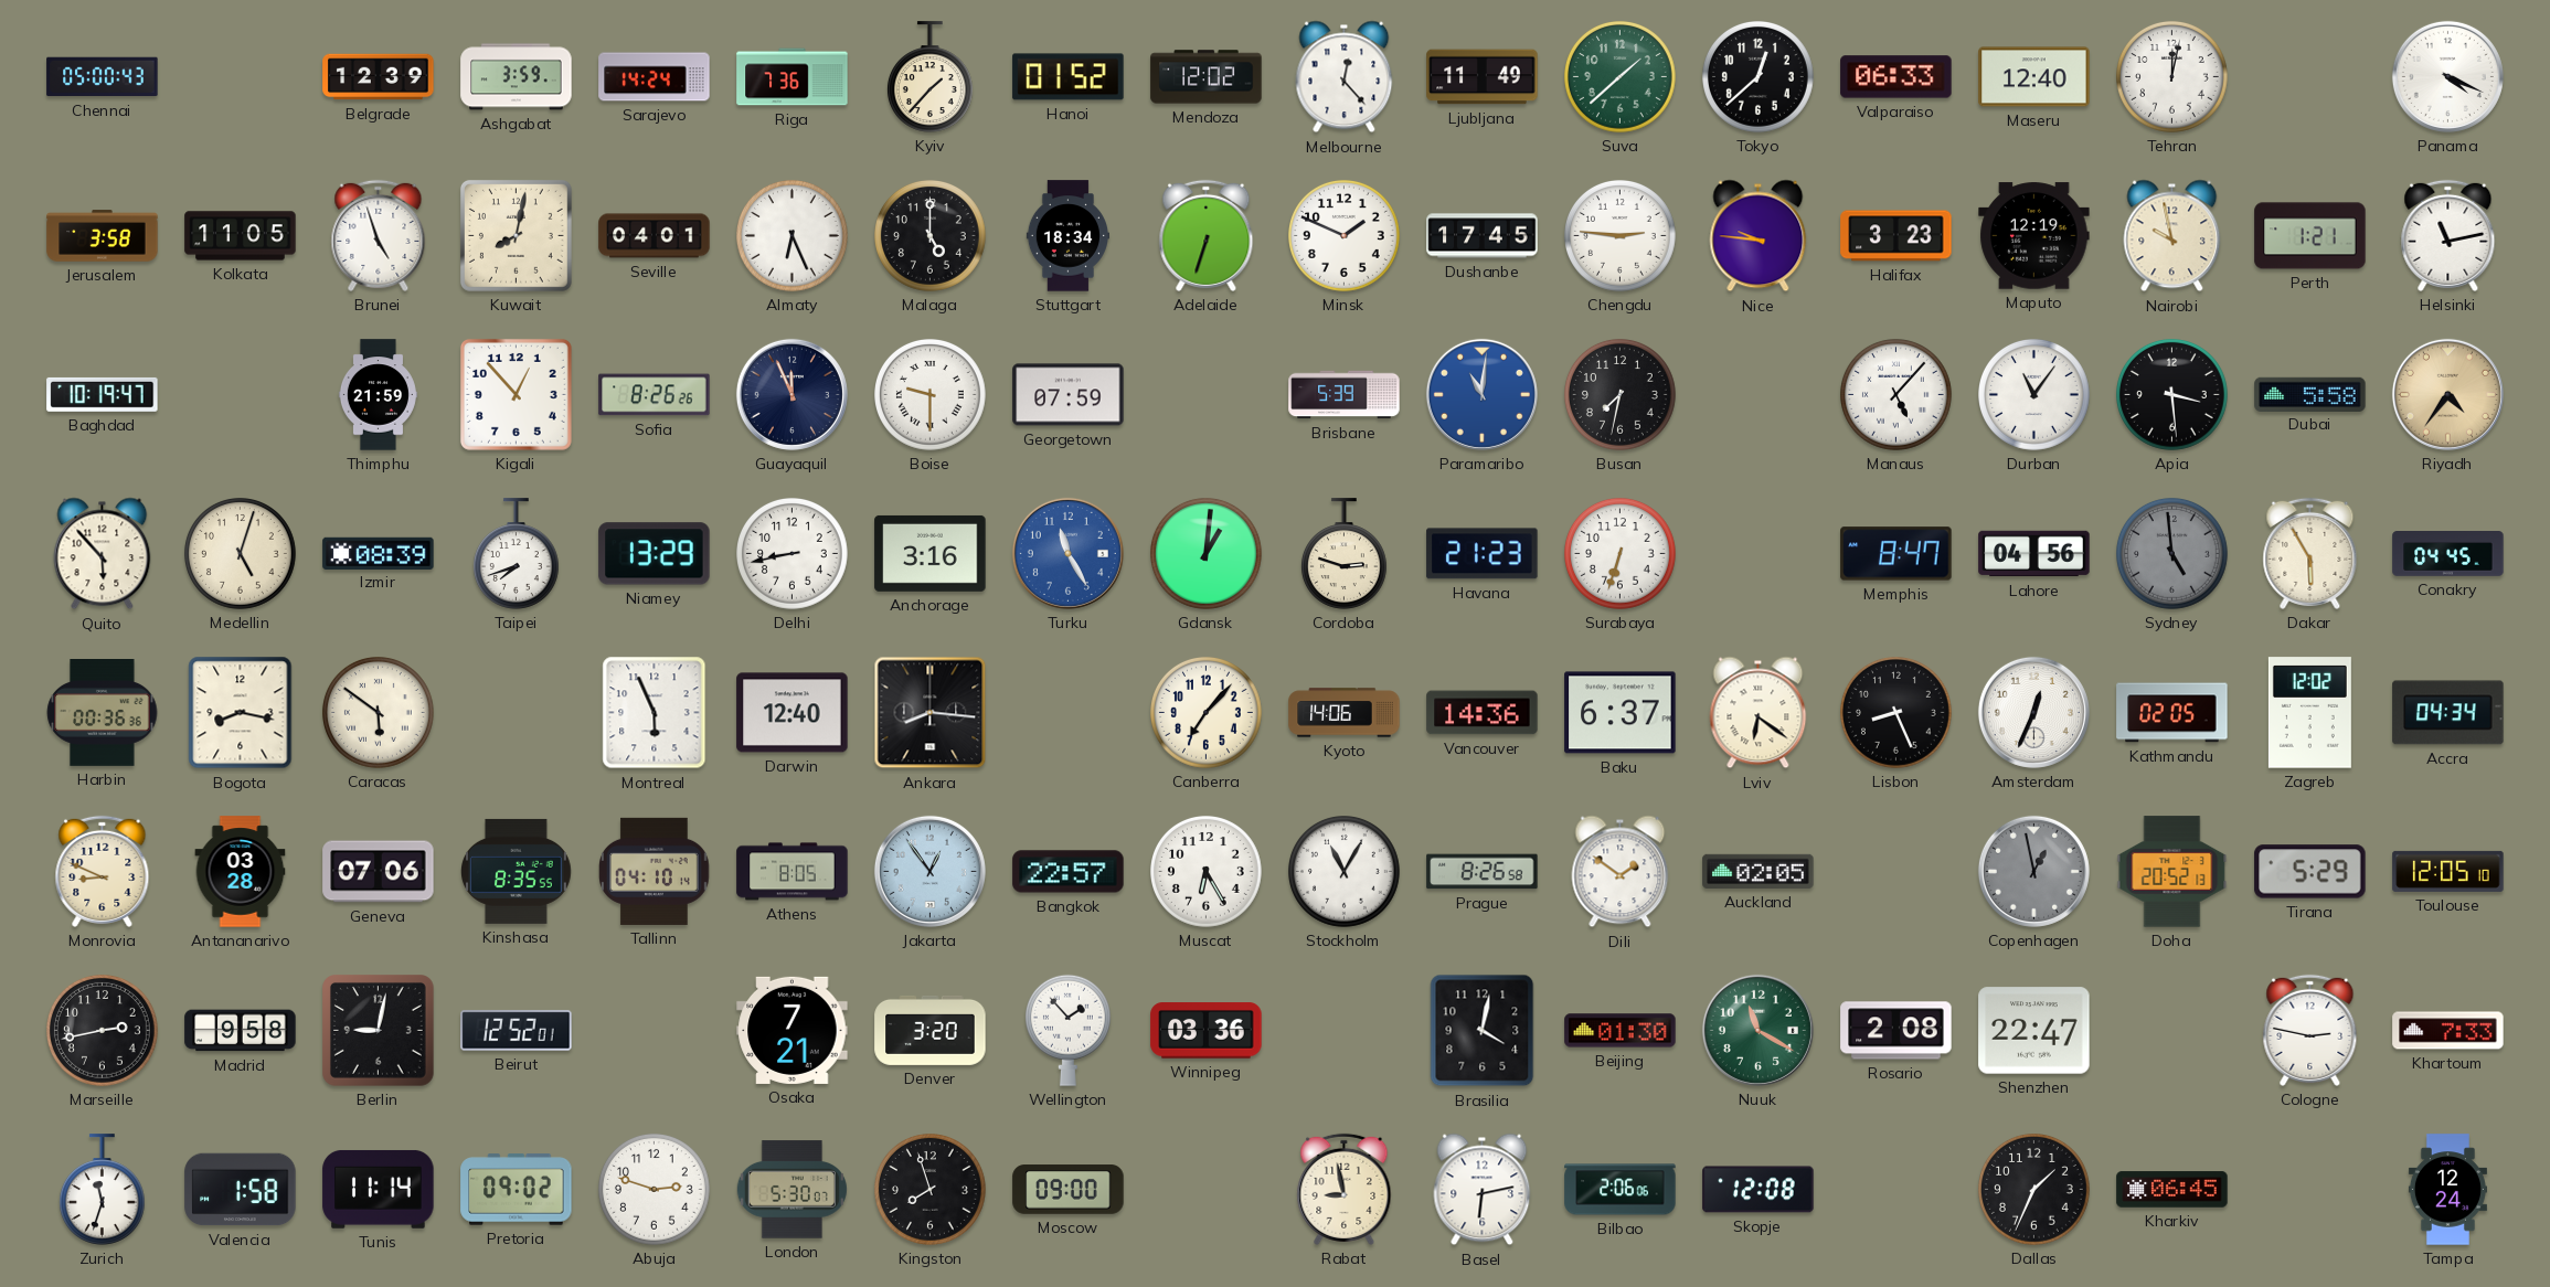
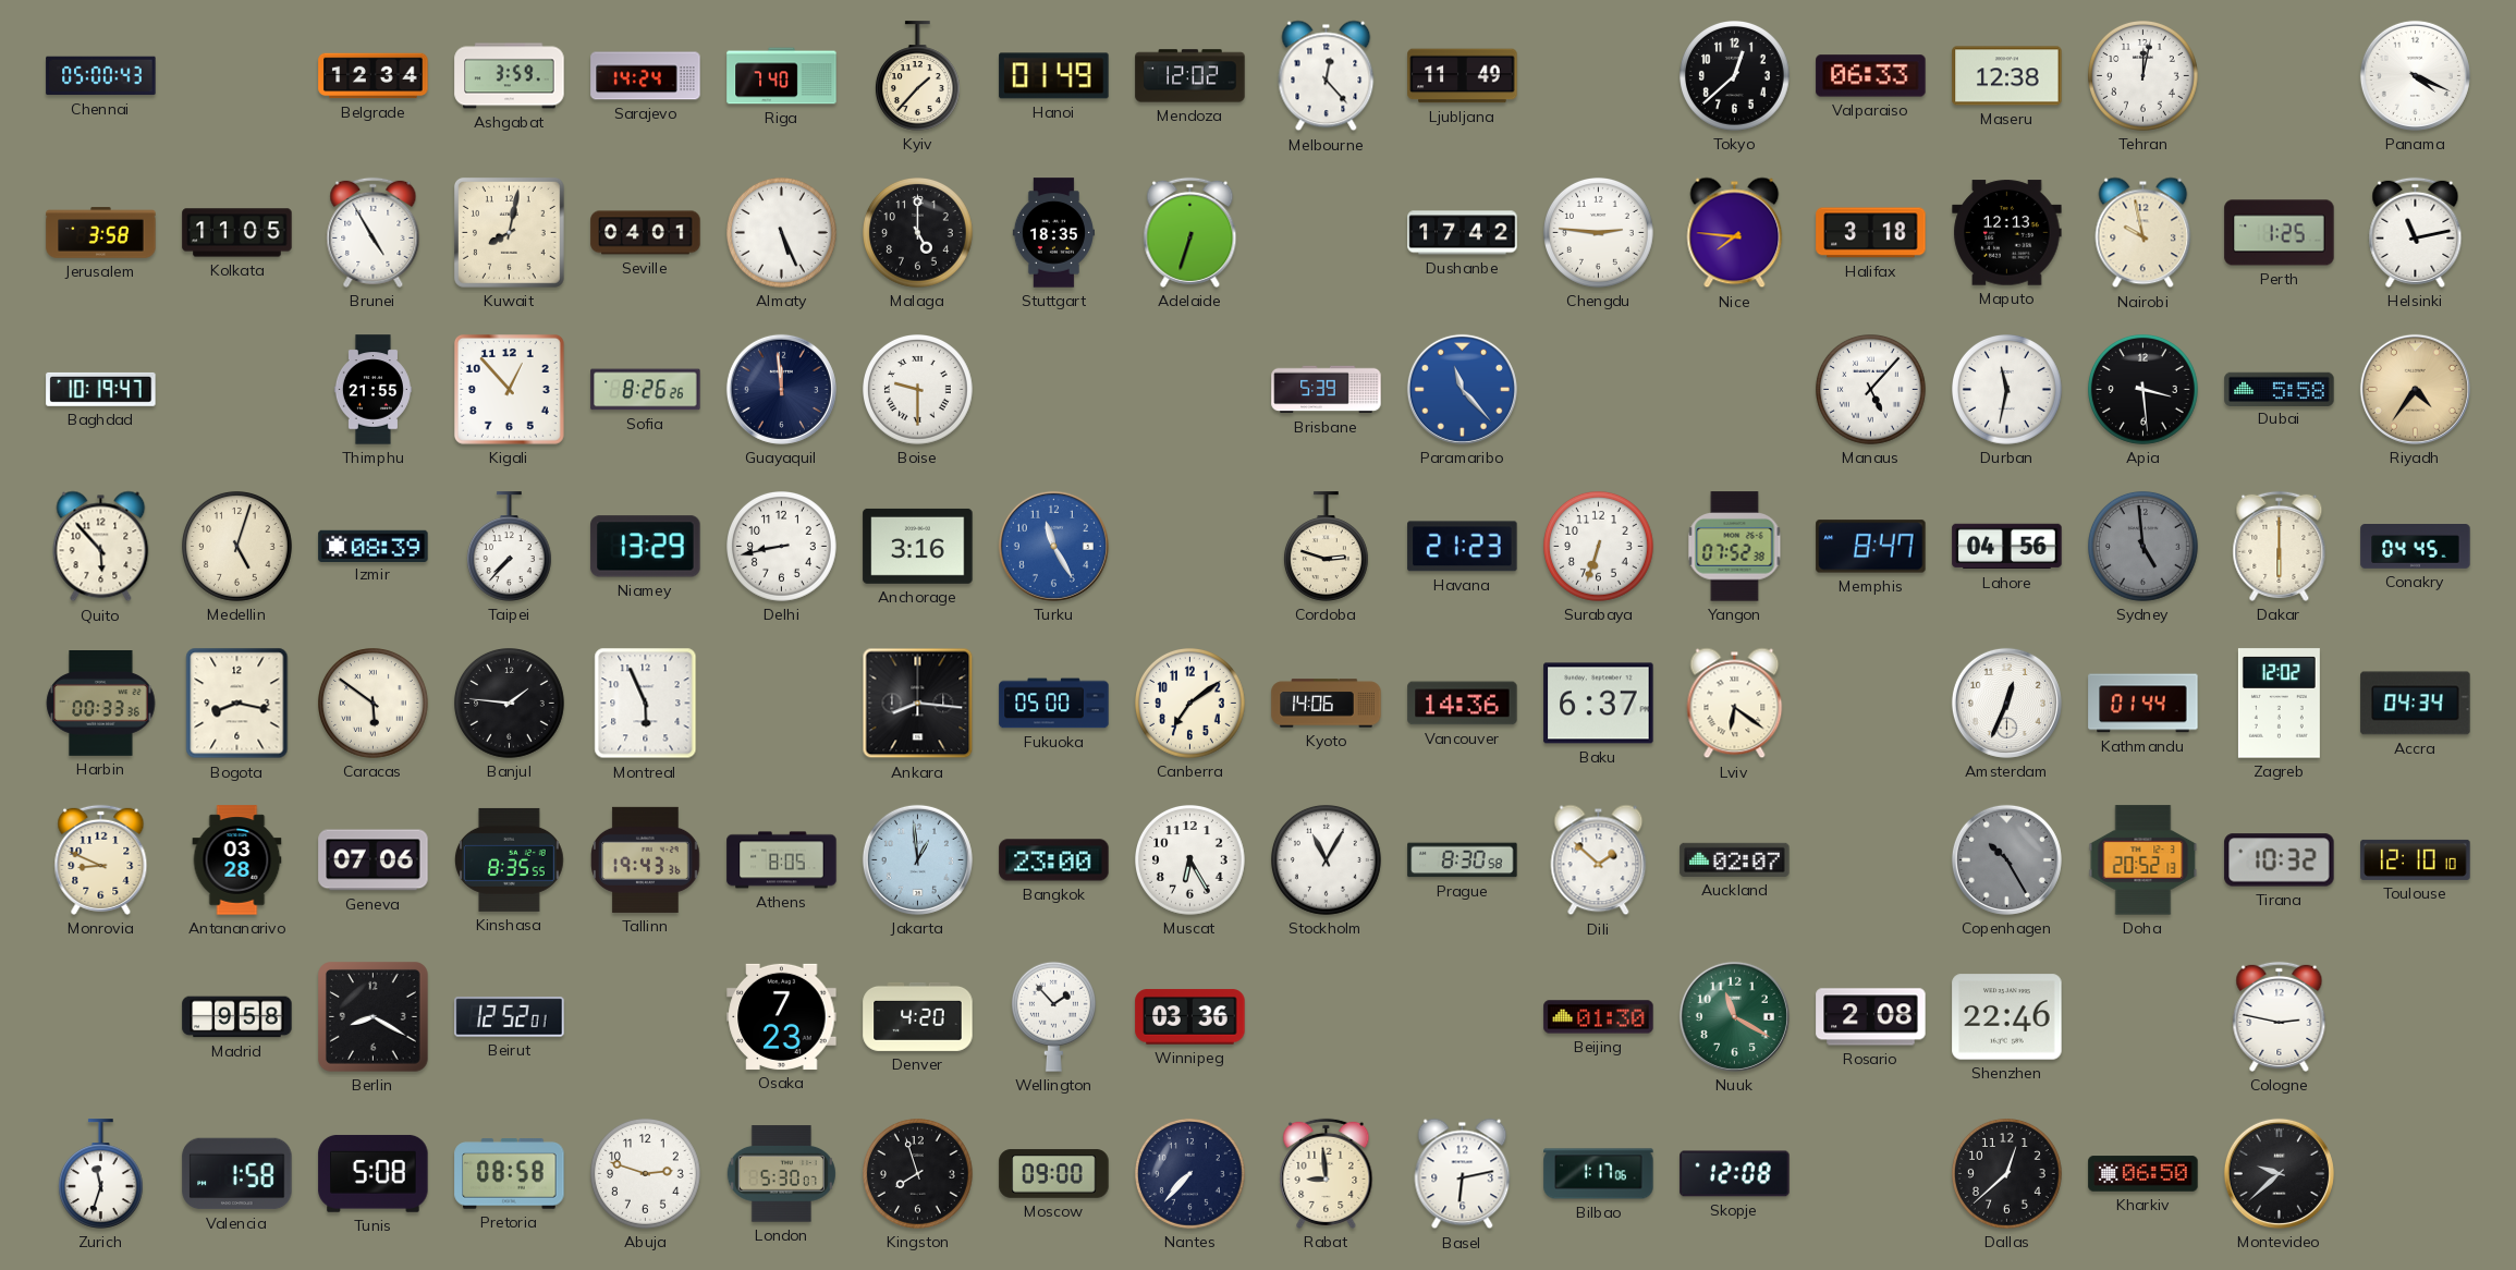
Belgrade: 12:39 -> 12:34 (374, 76)
Riga: 7:36 -> 7:40 (782, 76)
Hanoi: 01:52 -> 01:49 (1054, 76)
Suva: 1:38 -> none (1621, 77)
Maseru: 12:40 -> 12:38 (2007, 76)
Brunei: 4:57 -> 4:55 (374, 232)
Almaty: 6:26 -> 5:26 (782, 233)
Stuttgart: 18:34 -> 18:35 (1053, 233)
Minsk: 1:49 -> none (1345, 236)
Dushanbe: 17:45 -> 17:42 (1463, 233)
Nice: 9:46 -> 7:46 (1735, 233)
Halifax: 3:23 -> 3:18 (1871, 233)
Maputo: 12:19 -> 12:13 (2007, 233)
Perth: 1:21 -> 1:25 (2280, 233)
Thimphu: 21:59 -> 21:55 (372, 390)
Guayaquil: 11:56 -> 11:59 (781, 389)
Georgetown: 07:59 -> none (1069, 395)
Paramaribo: 11:01 -> 11:23 (1462, 389)
Busan: 7:32 -> none (1621, 395)
Durban: 11:06 -> 11:32 (2007, 390)
Taipei: 7:42 -> 7:37 (509, 547)
Gdansk: 1:01 -> none (1207, 554)
Yangon: none -> 07:52 (1735, 547)
Dakar: 5:55 -> 6:00 (2280, 546)
Harbin: 00:36 -> 00:33 (101, 704)
Banjul: none -> 1:46 (510, 704)
Darwin: 12:40 -> none (793, 713)
Fukuoka: none -> 05:00 (1054, 704)
Canberra: 7:07 -> 7:09 (1190, 704)
Lisbon: 8:26 -> none (1896, 713)
Kathmandu: 02:05 -> 01:44 (2144, 704)
Tallinn: 04:10 -> 19:43 (646, 859)
Jakarta: 12:54 -> 12:59 (917, 859)
Bangkok: 22:57 -> 23:00 (1054, 860)
Prague: 8:26 -> 8:30 (1463, 860)
Dili: 1:51 -> 1:52 (1599, 860)
Auckland: 02:05 -> 02:07 (1735, 859)
Copenhagen: 12:58 -> 10:25 (2006, 859)
Tirana: 5:29 -> 10:32 (2280, 860)
Toulouse: 12:05 -> 12:10 (2416, 859)
Marseille: 2:43 -> none (103, 1031)
Berlin: 9:02 -> 8:20 (374, 1017)
Osaka: 7:21 -> 7:23 (782, 1016)
Denver: 3:20 -> 4:20 (918, 1016)
Brasilia: 4:02 -> none (1483, 1031)
Shenzhen: 22:47 -> 22:46 (2007, 1017)
Khartoum: 7:33 -> none (2448, 1031)
Tunis: 11:14 -> 5:08 (374, 1173)
Pretoria: 09:02 -> 08:58 (510, 1174)
Nantes: none -> 7:37 (1190, 1174)
Rabat: 8:58 -> 8:59 (1327, 1173)
Bilbao: 2:06 -> 1:17 (1599, 1174)
Dallas: 1:34 -> 12:38 (2007, 1174)
Kharkiv: 06:45 -> 06:50 (2144, 1174)
Montevideo: none -> 9:38 (2279, 1173)
Tampa: 12:24 -> none (2447, 1190)
